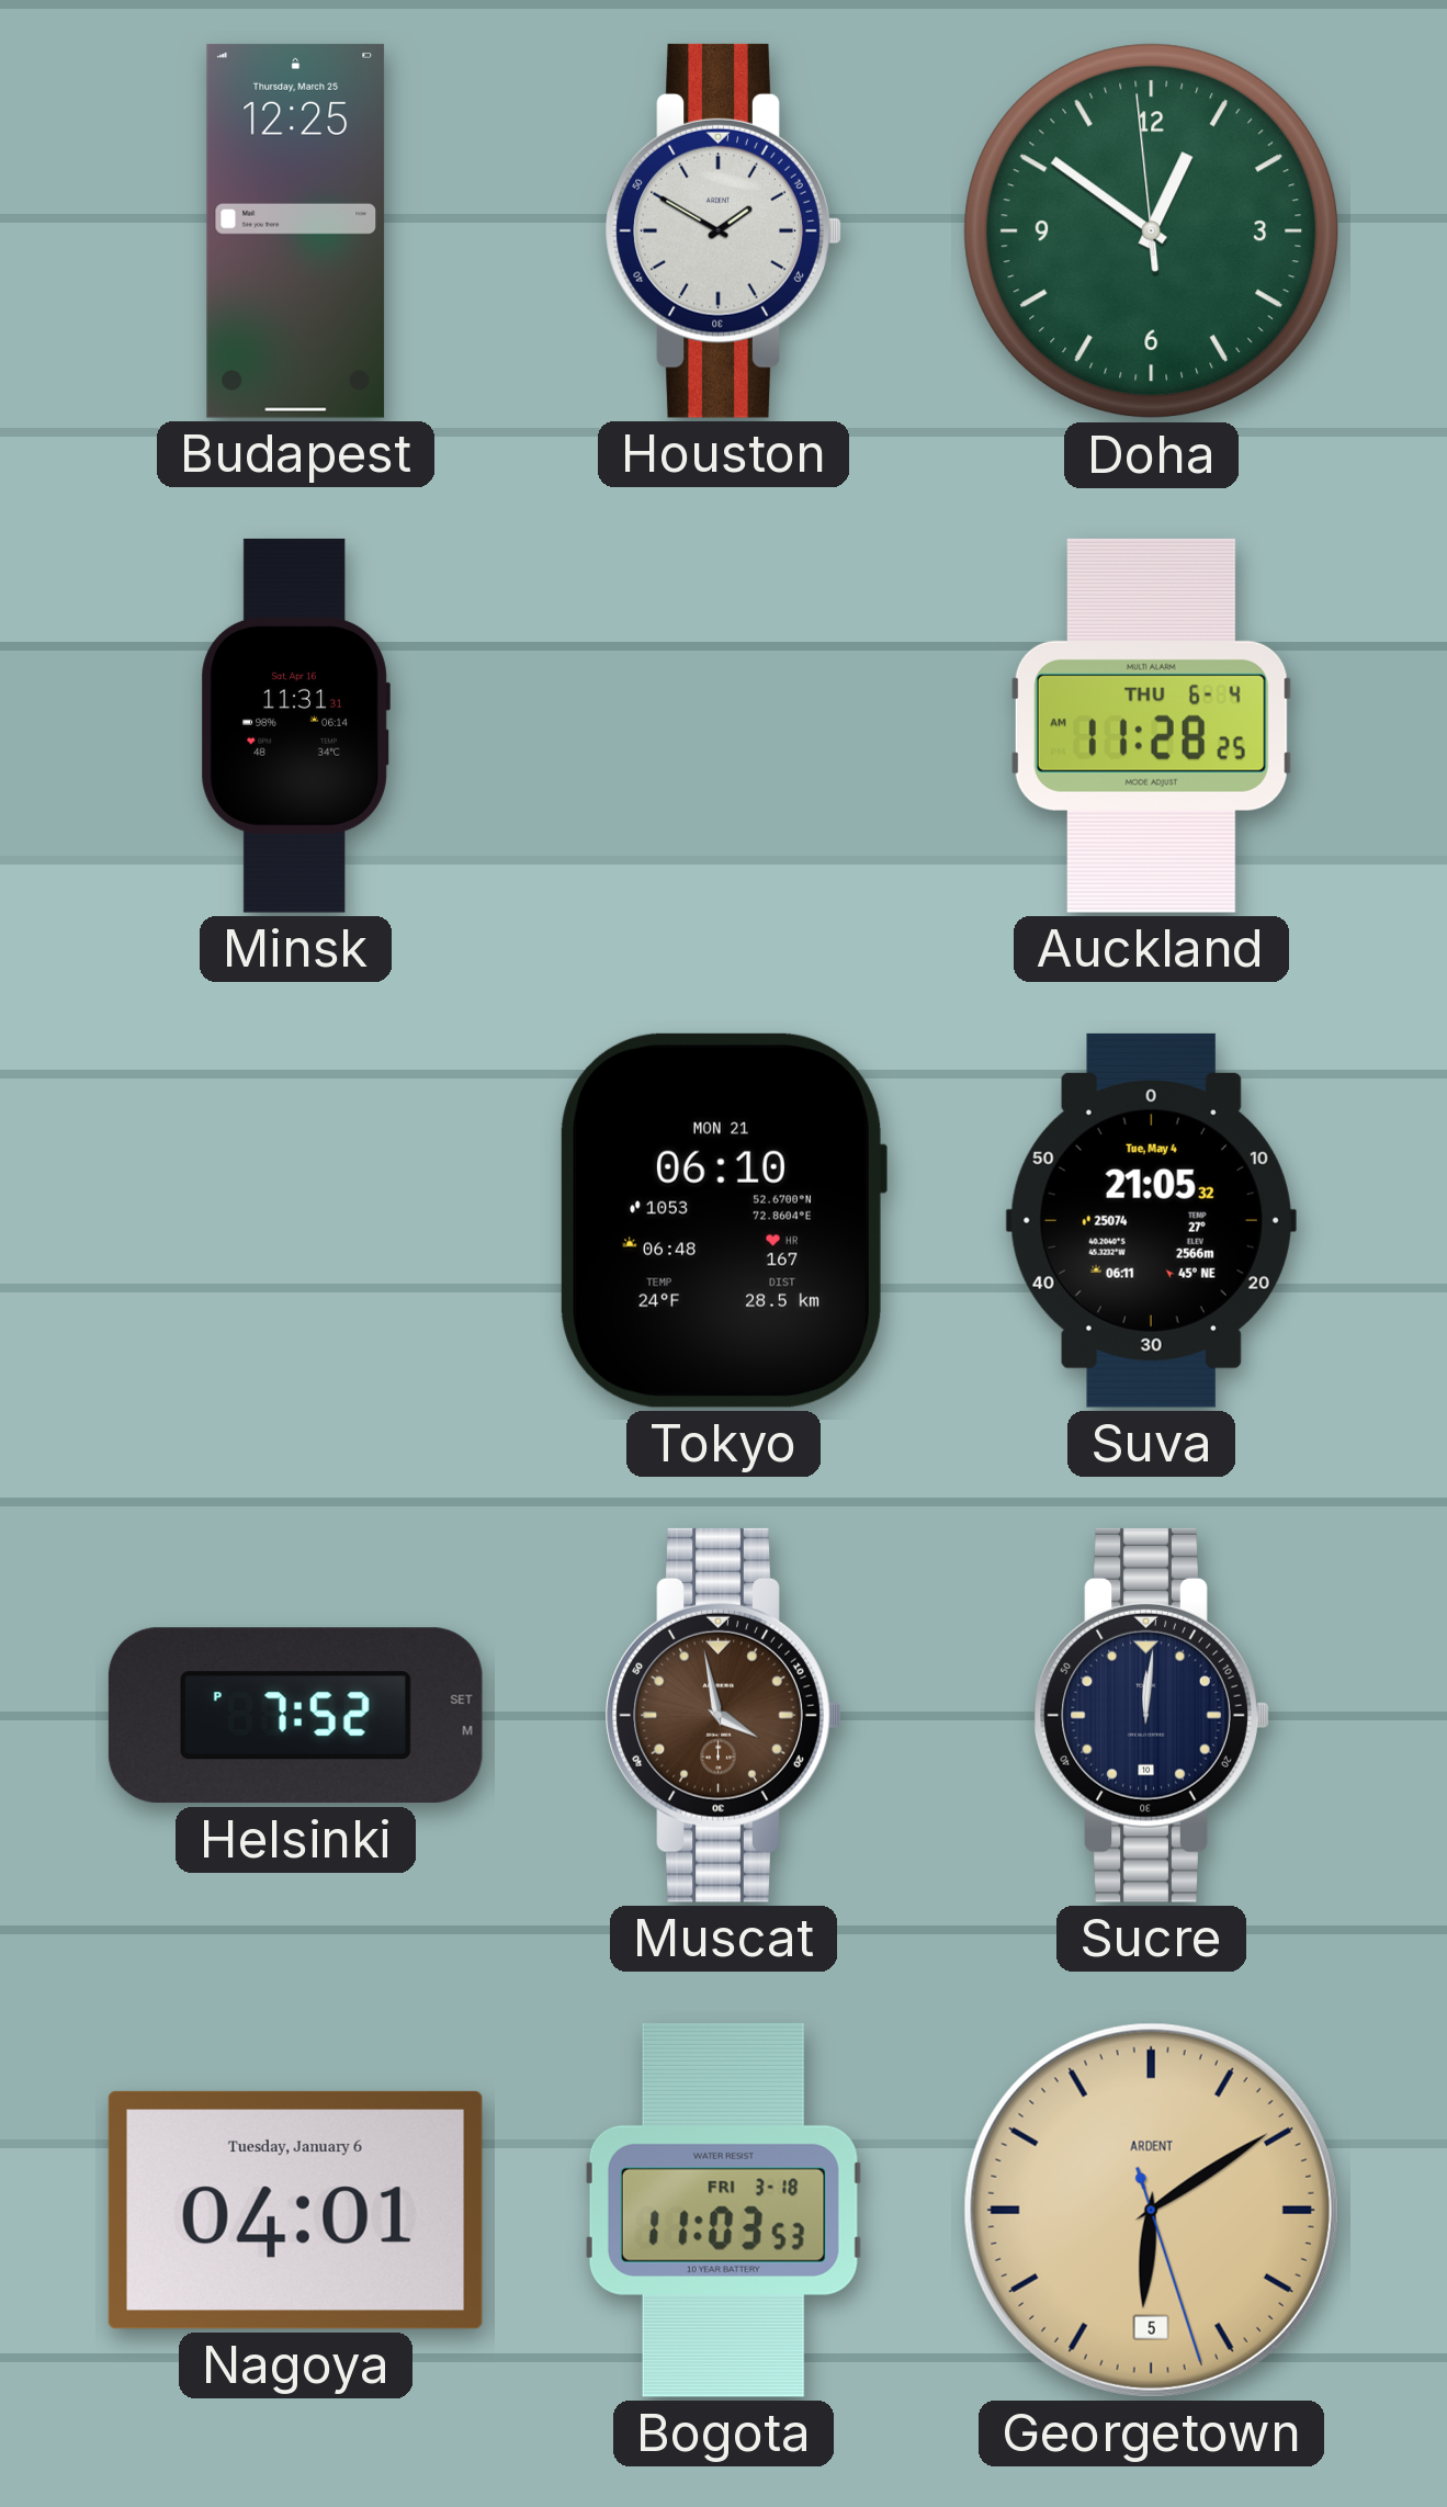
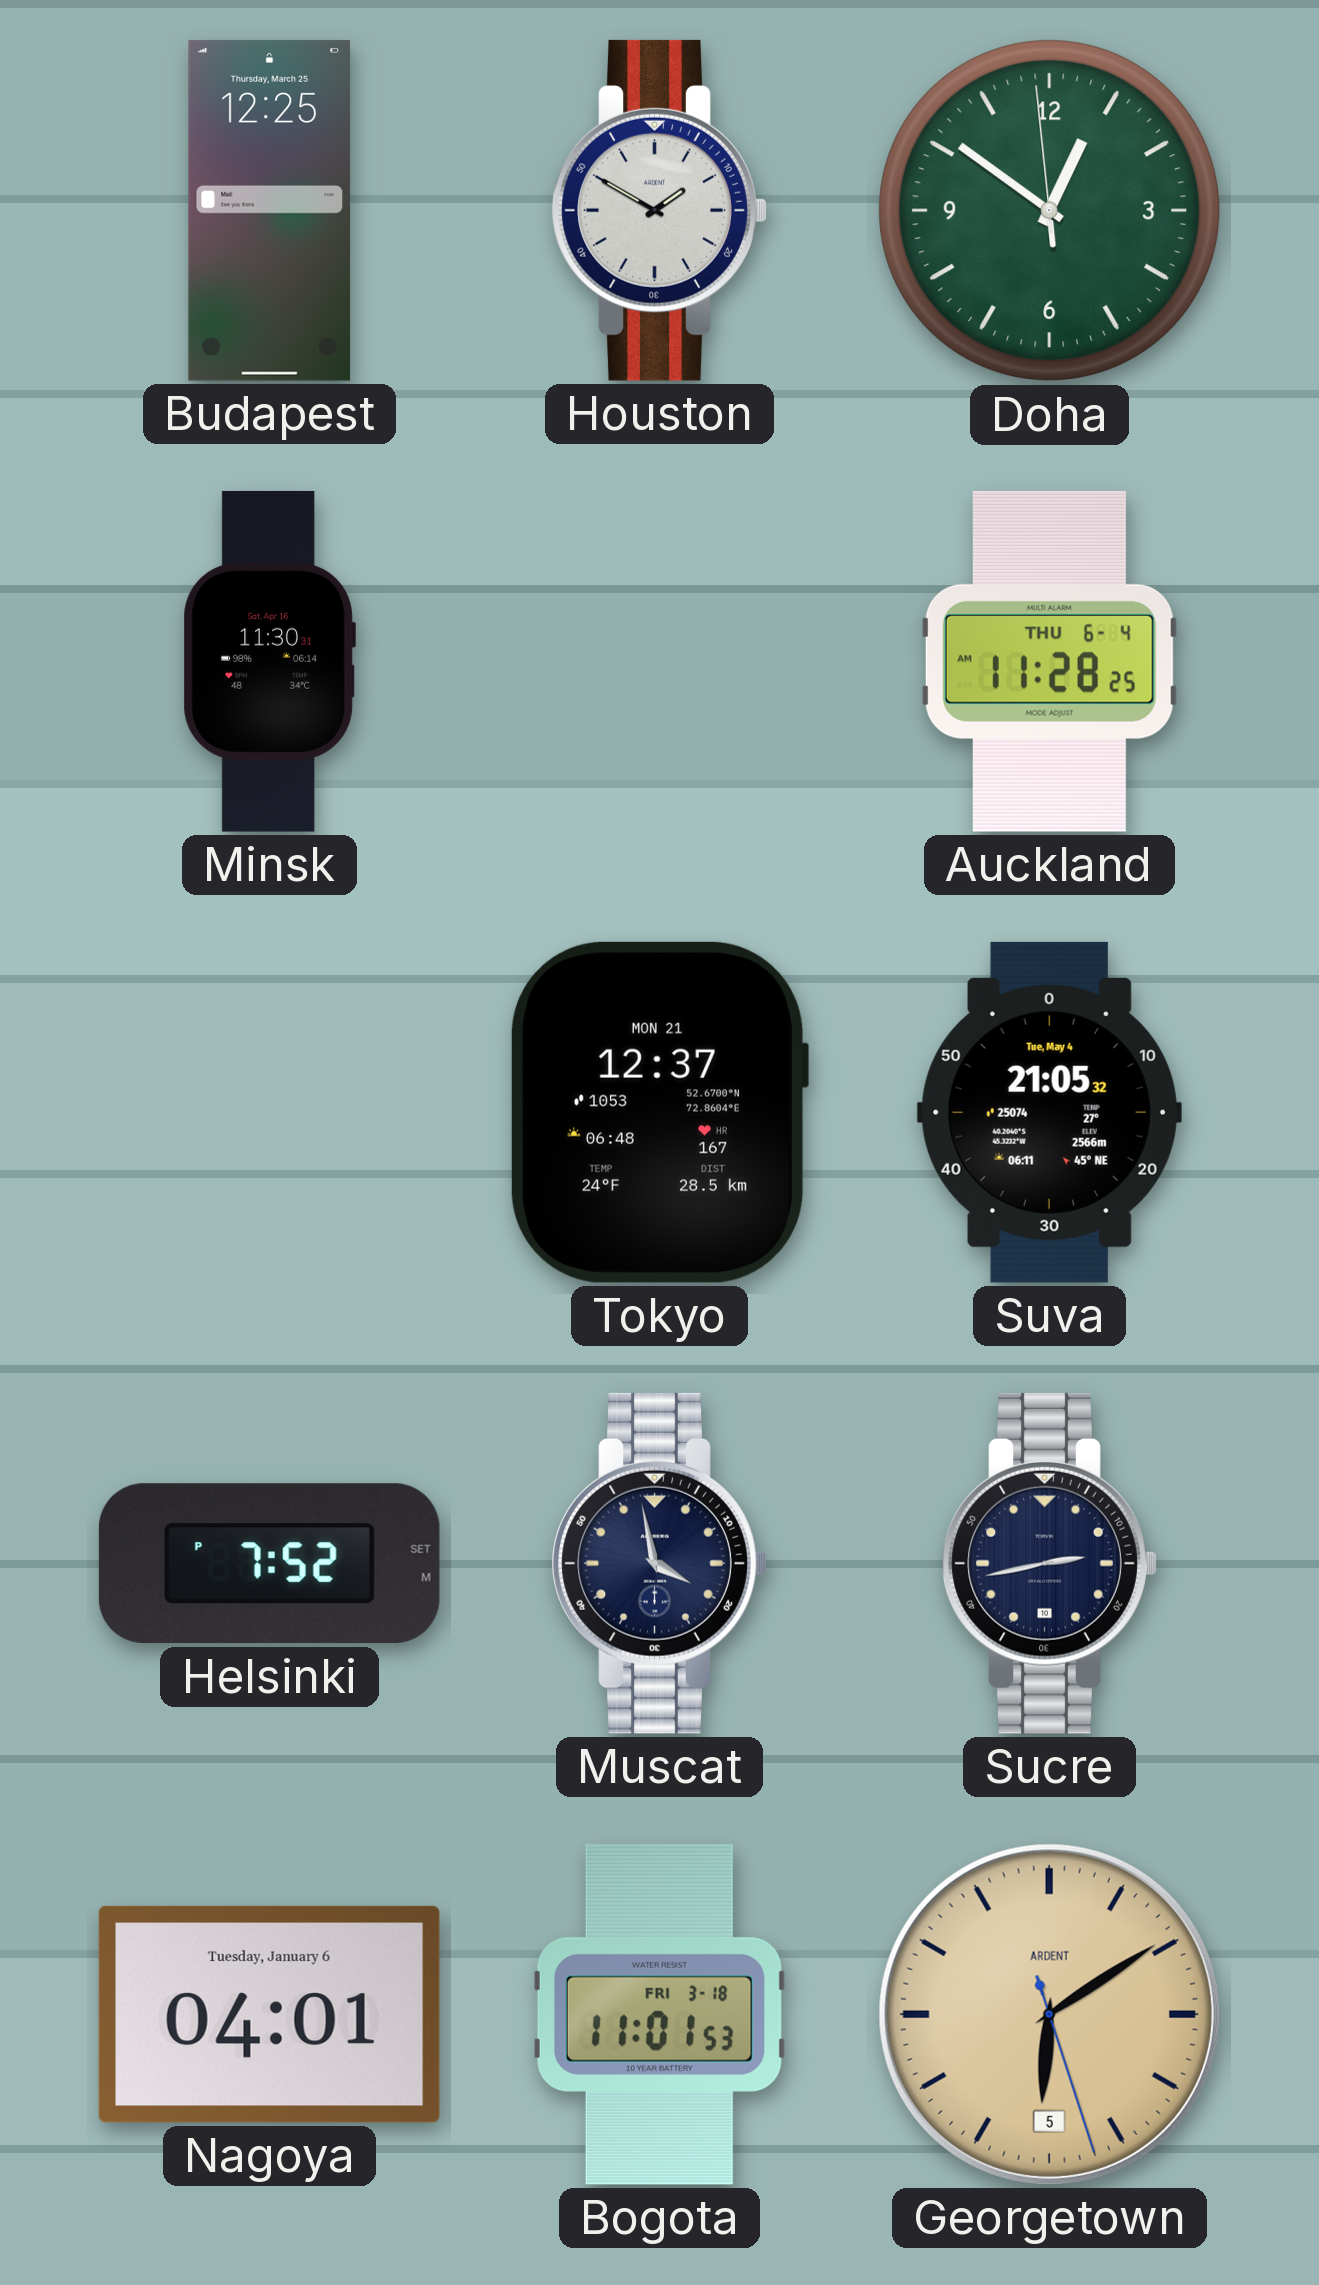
Minsk: 11:31 -> 11:30 (269, 661)
Tokyo: 06:10 -> 12:37 (660, 1112)
Muscat dial: brown -> navy (659, 1563)
Sucre: 12:01 -> 2:43 (1049, 1563)
Bogota: 11:03 -> 11:01 (659, 2014)
